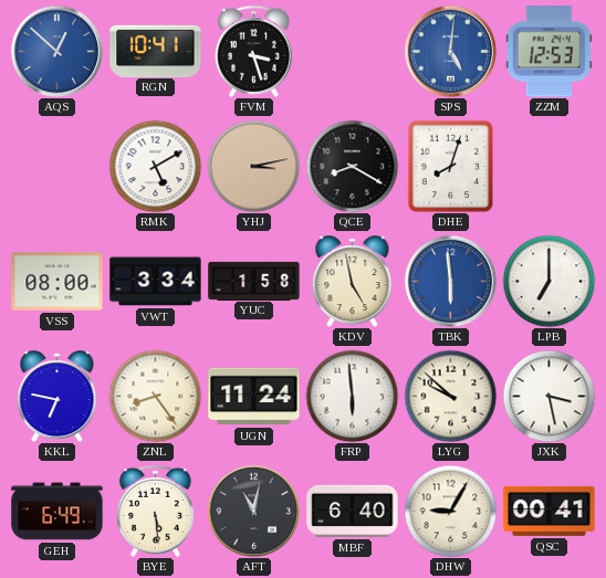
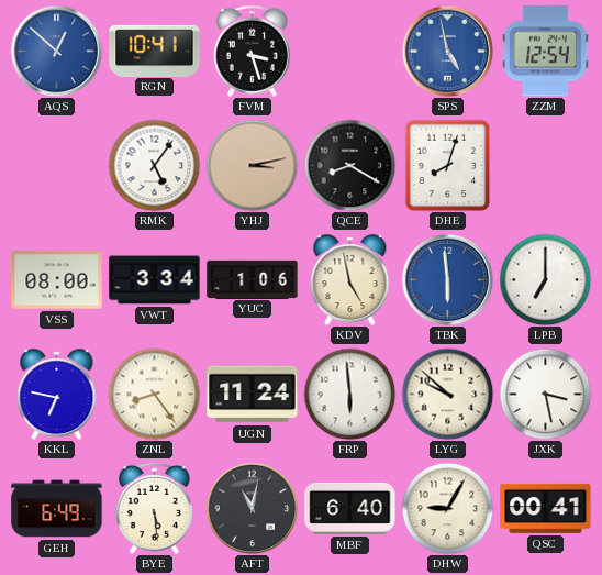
SPS: 5:01 -> 4:58 (447, 51)
ZZM: 12:53 -> 12:54 (545, 52)
RMK: 5:10 -> 5:06 (154, 165)
YUC: 1:58 -> 1:06 (253, 279)
